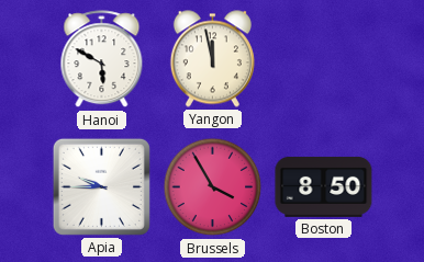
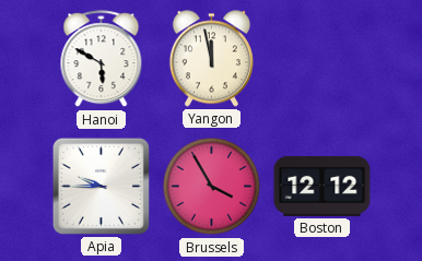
Boston: 8:50 -> 12:12 (323, 186)
